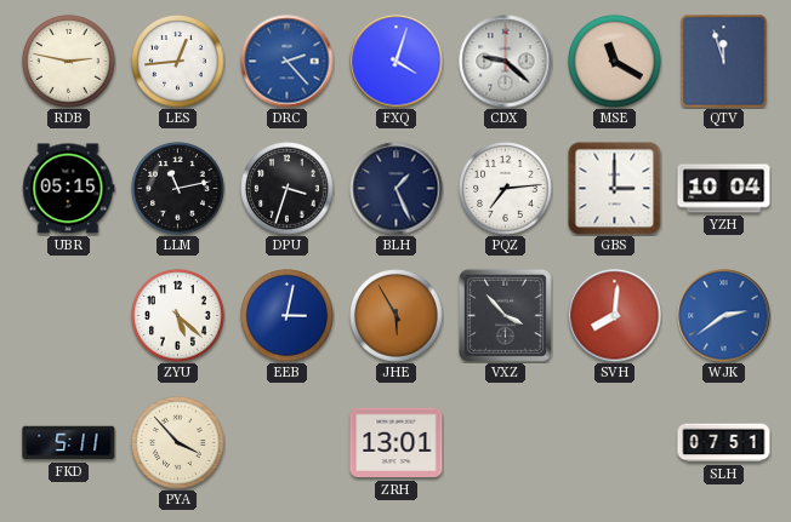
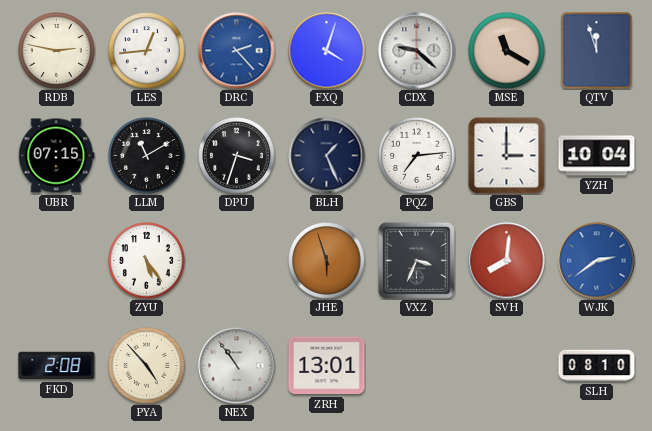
UBR: 05:15 -> 07:15 (56, 156)
LLM: 11:13 -> 11:10 (147, 156)
ZYU: 5:22 -> 5:24 (147, 261)
EEB: 3:02 -> none (288, 316)
JHE: 5:55 -> 5:57 (327, 261)
VXZ: 3:53 -> 3:34 (416, 260)
FKD: 5:11 -> 2:08 (57, 366)
PYA: 3:53 -> 4:53 (147, 366)
NEX: none -> 10:54 (237, 366)
SLH: 07:51 -> 08:10 (597, 366)
